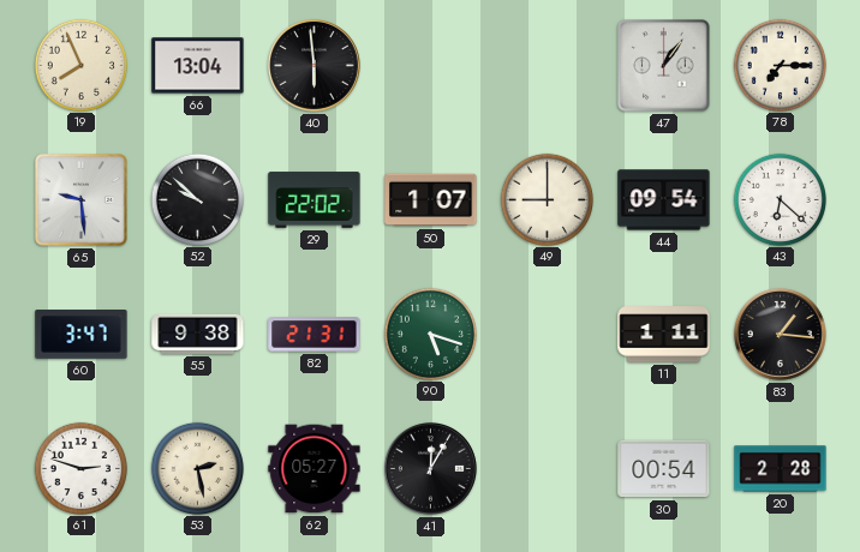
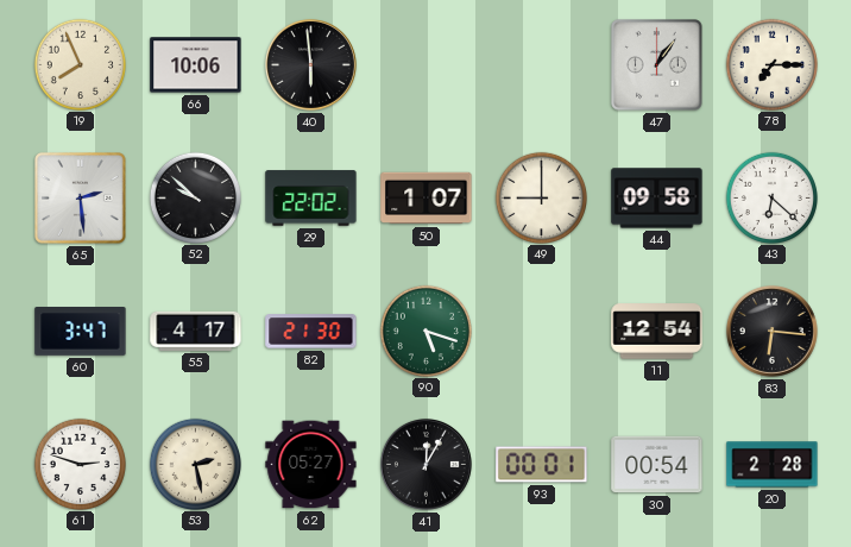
66: 13:04 -> 10:06 (196, 65)
65: 9:29 -> 2:29 (81, 199)
44: 09:54 -> 09:58 (657, 199)
55: 9:38 -> 4:17 (196, 331)
82: 21:31 -> 21:30 (311, 332)
11: 1:11 -> 12:54 (657, 332)
83: 1:16 -> 6:16 (771, 331)
93: none -> 00:01 (542, 465)
